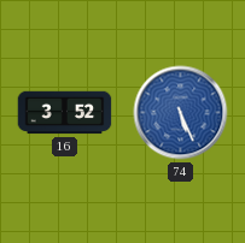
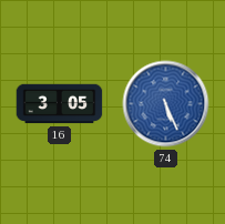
16: 3:52 -> 3:05 (60, 104)
